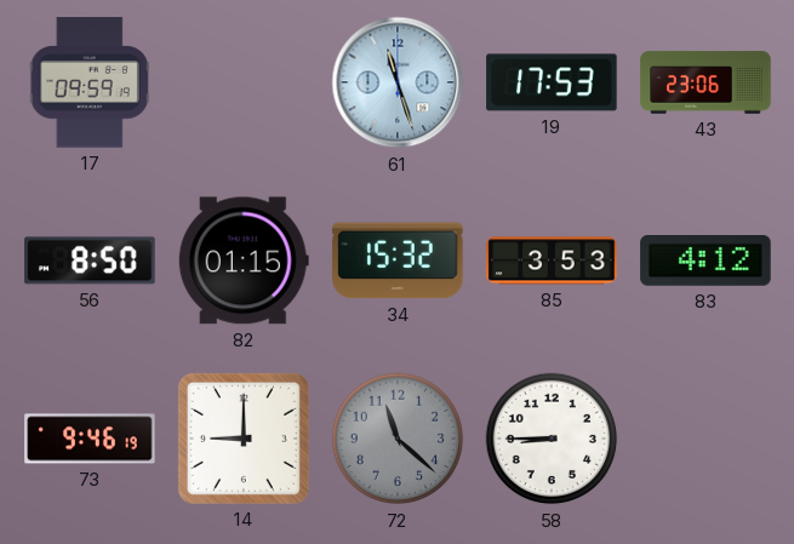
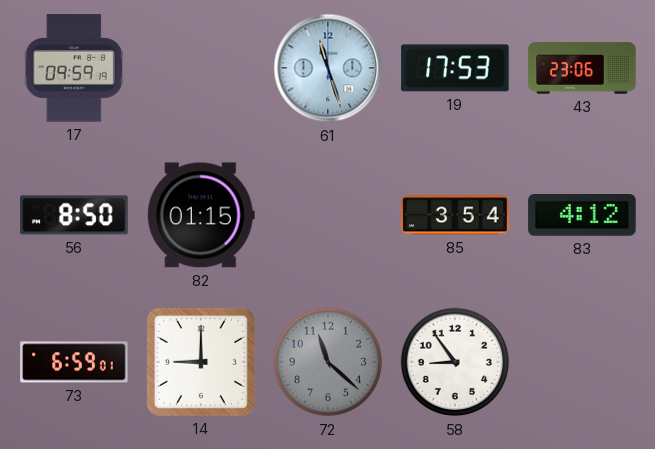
34: 15:32 -> none (398, 260)
85: 3:53 -> 3:54 (455, 215)
73: 9:46 -> 6:59 (74, 362)
58: 8:45 -> 8:54 (455, 362)
